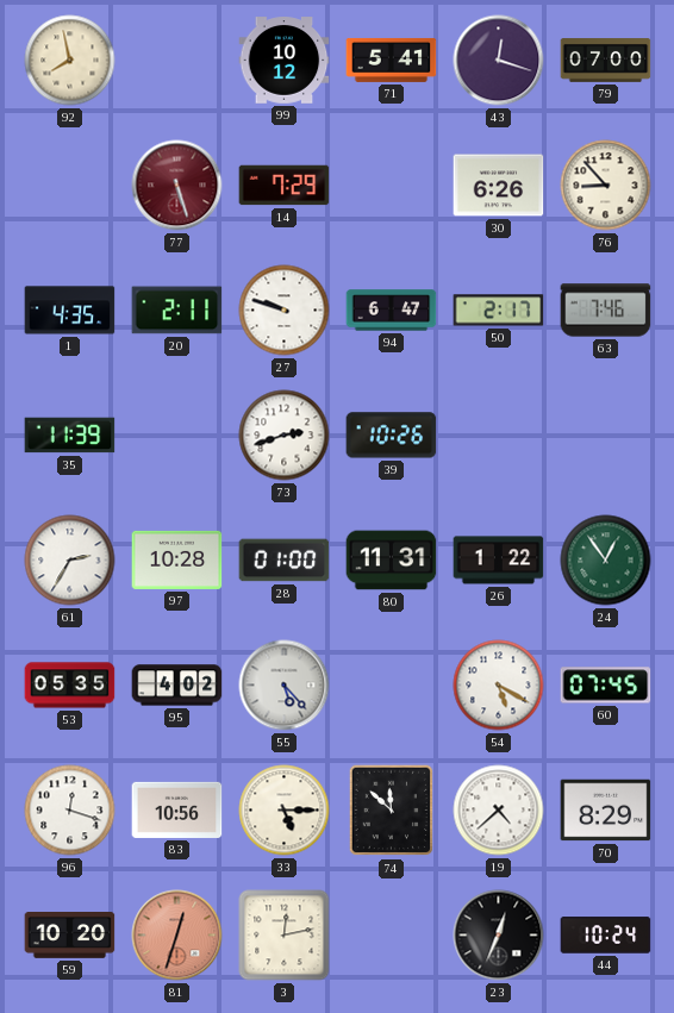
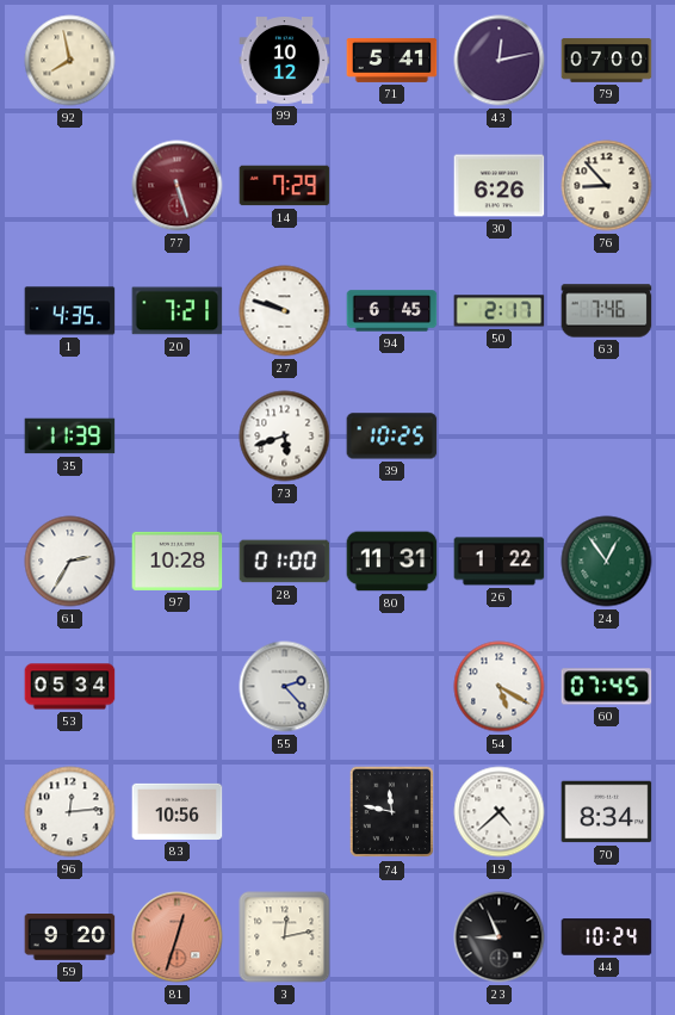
43: 12:18 -> 12:13 (500, 61)
20: 2:11 -> 7:21 (178, 311)
94: 6:47 -> 6:45 (392, 311)
73: 2:42 -> 5:42 (285, 437)
39: 10:26 -> 10:25 (392, 437)
53: 05:35 -> 05:34 (70, 687)
95: 4:02 -> none (177, 686)
55: 5:23 -> 2:23 (285, 687)
96: 12:18 -> 12:14 (70, 812)
33: 5:15 -> none (285, 811)
74: 11:52 -> 11:47 (392, 812)
70: 8:29 -> 8:34 (607, 812)
59: 10:20 -> 9:20 (70, 937)
23: 12:34 -> 8:56 (500, 937)
